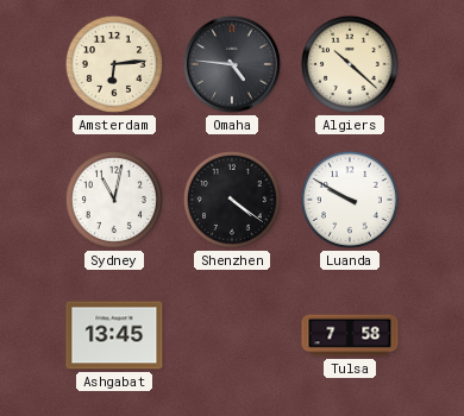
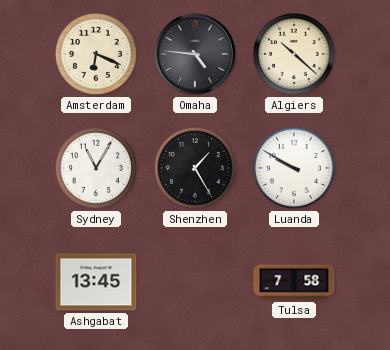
Amsterdam: 6:14 -> 6:19 (96, 54)
Sydney: 11:02 -> 11:05 (96, 168)
Shenzhen: 4:21 -> 1:25 (195, 168)
